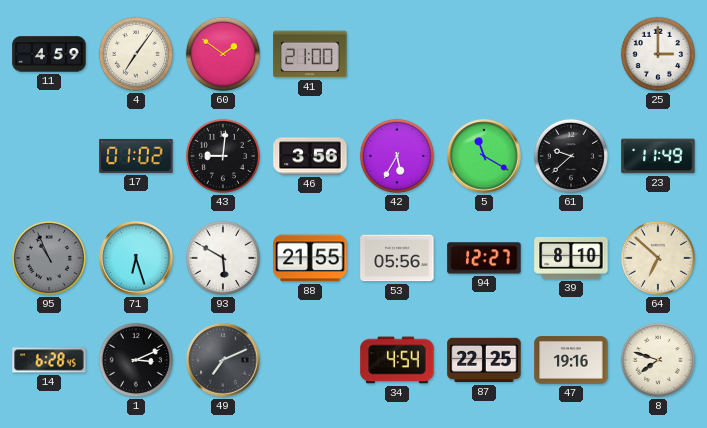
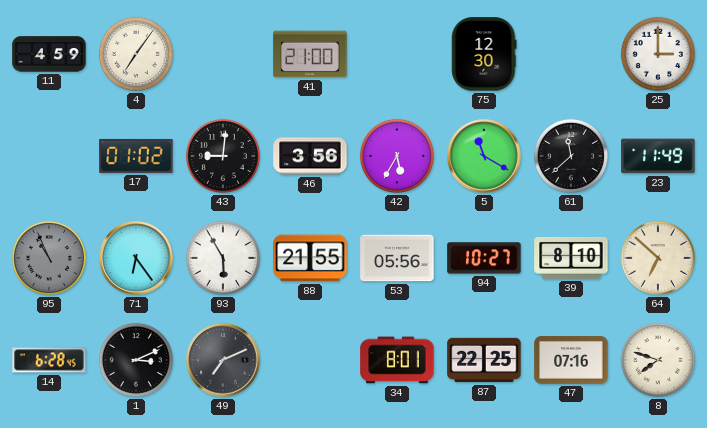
60: 1:51 -> none (223, 54)
75: none -> 12:30 (484, 54)
61: 9:38 -> 11:38 (571, 156)
71: 6:27 -> 6:24 (136, 258)
93: 5:50 -> 5:55 (223, 258)
94: 12:27 -> 10:27 (484, 258)
34: 4:54 -> 8:01 (397, 360)
47: 19:16 -> 07:16 (571, 360)
